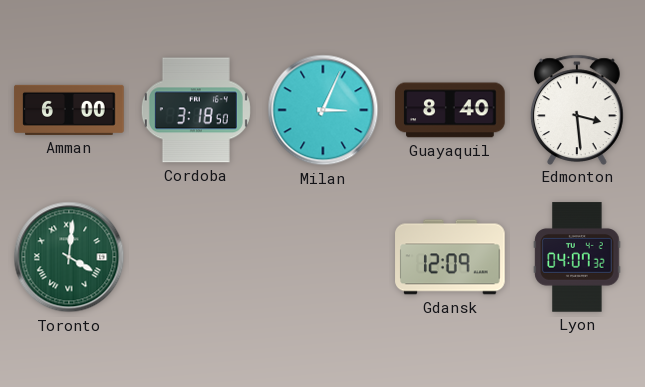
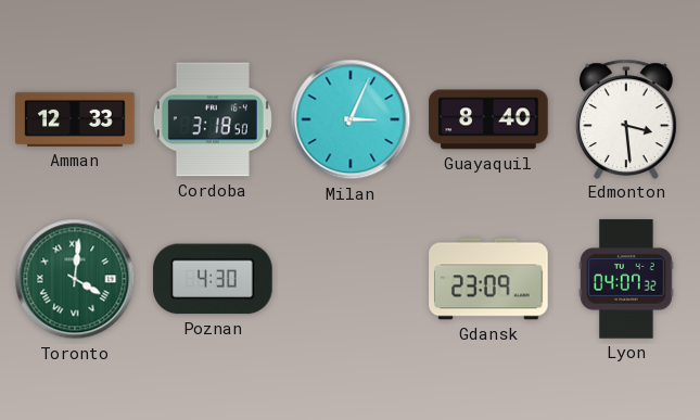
Amman: 6:00 -> 12:33 (75, 119)
Poznan: none -> 4:30 (213, 279)
Gdansk: 12:09 -> 23:09 (488, 279)
